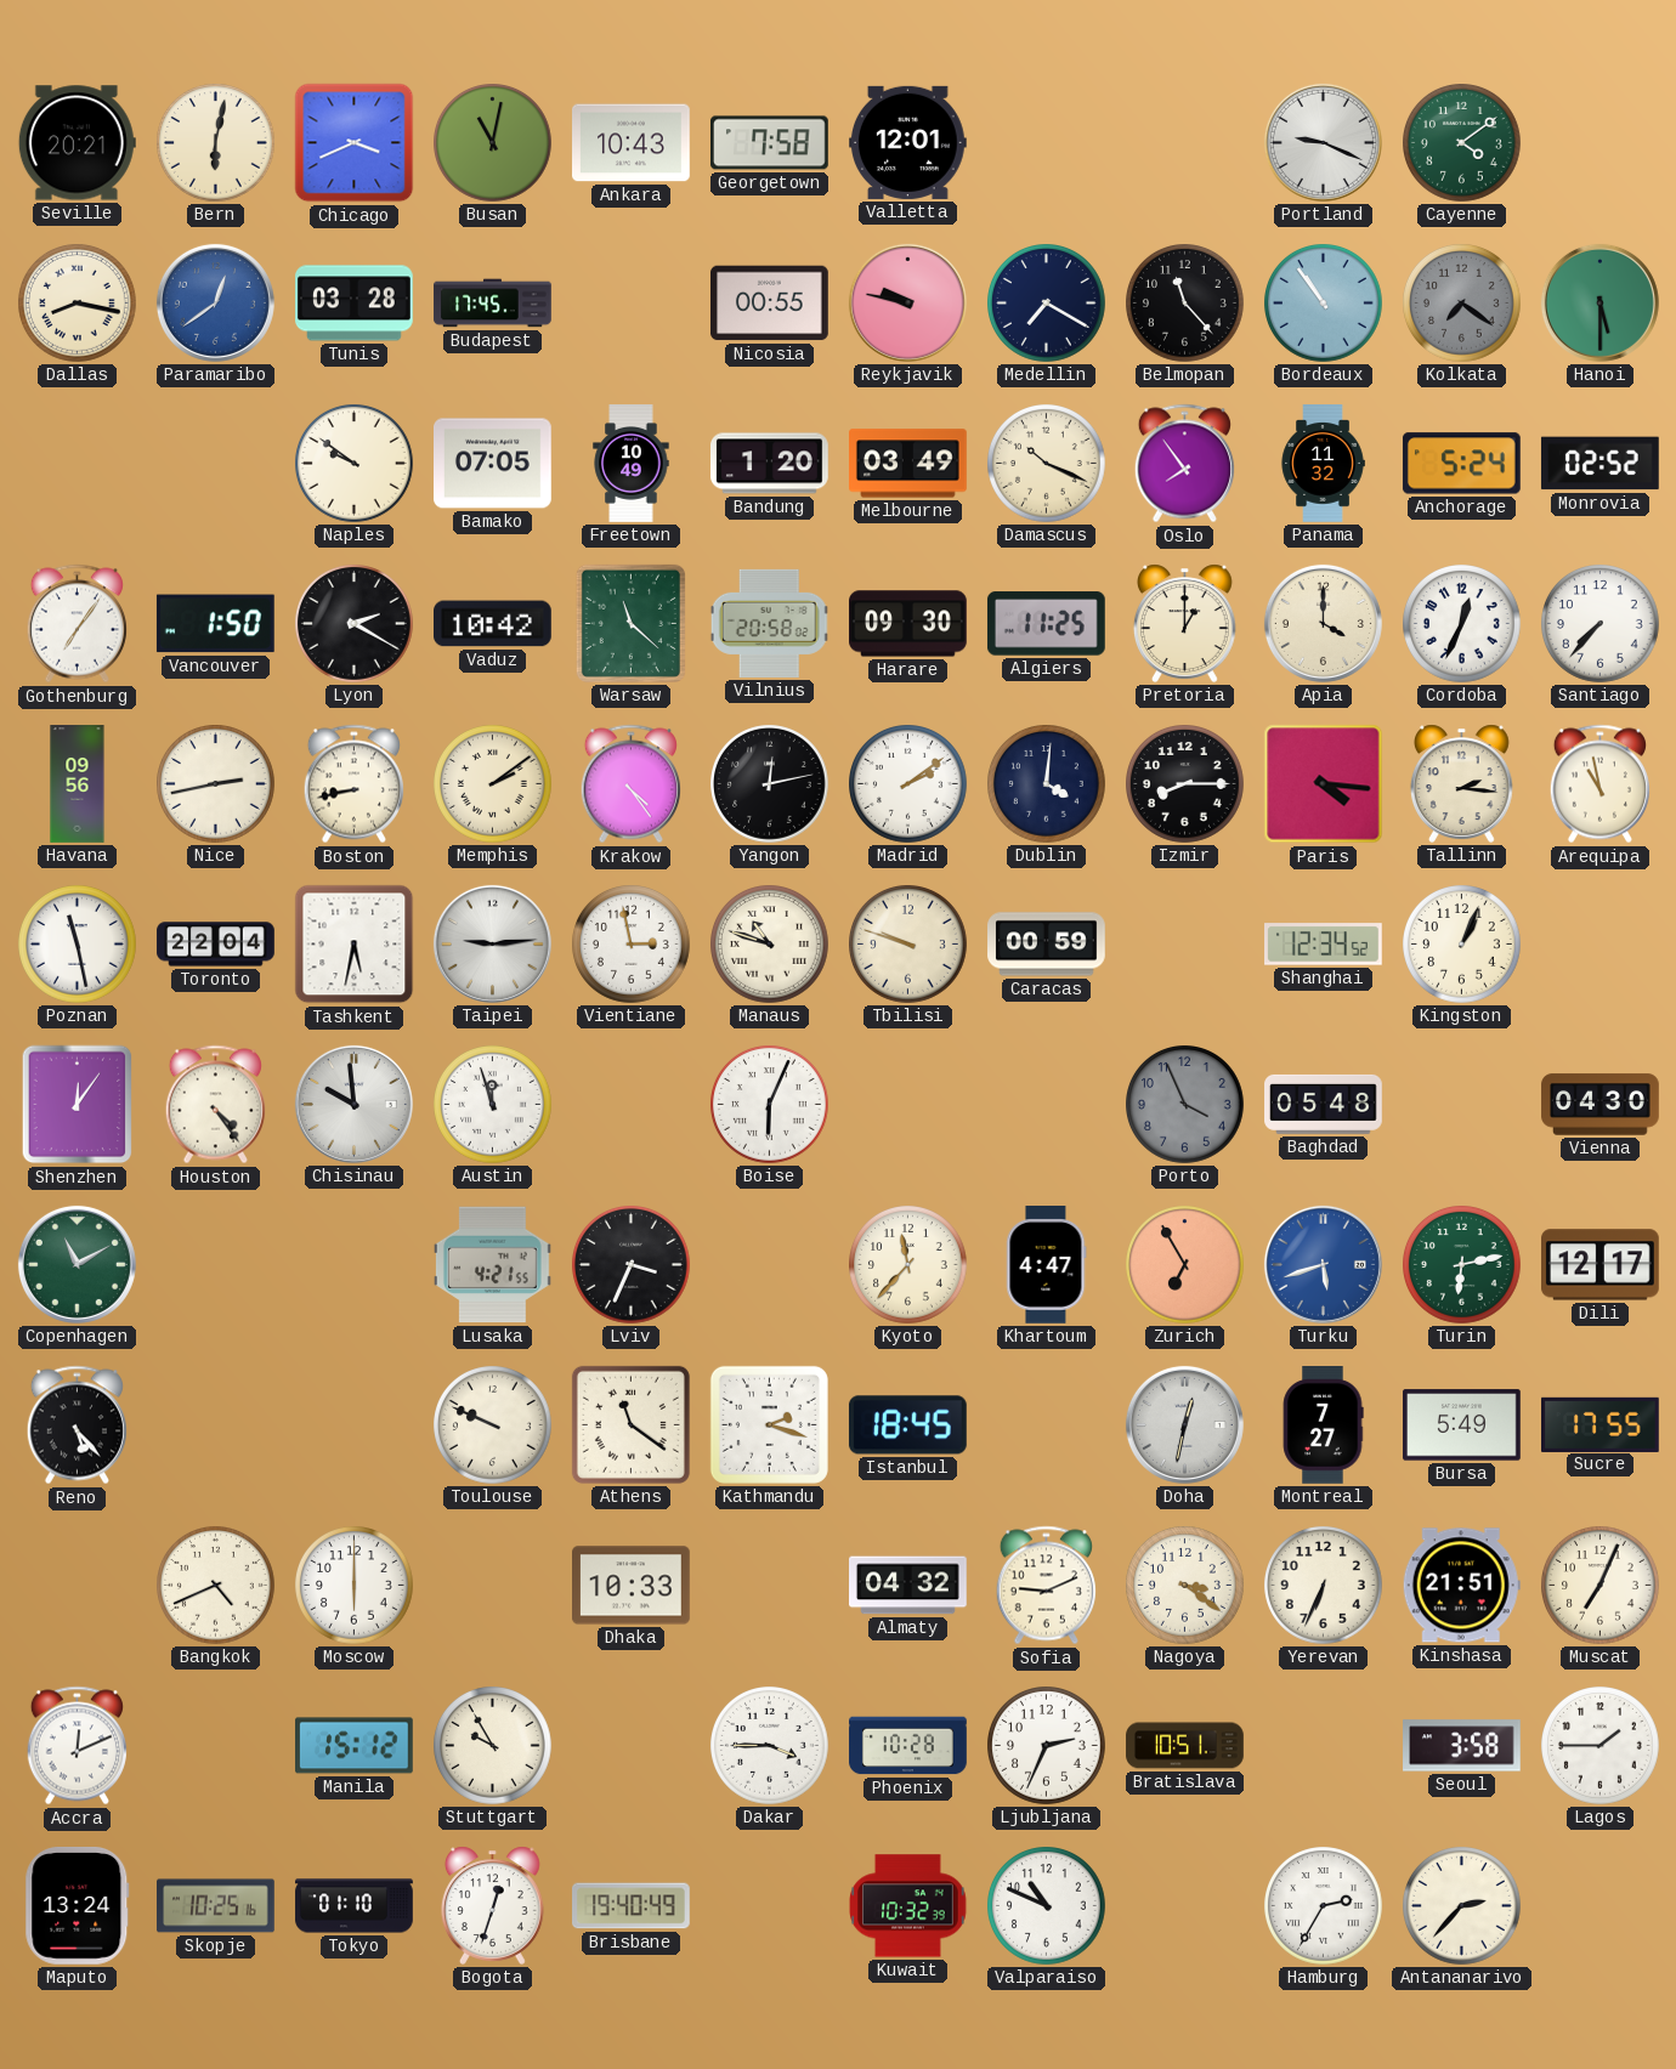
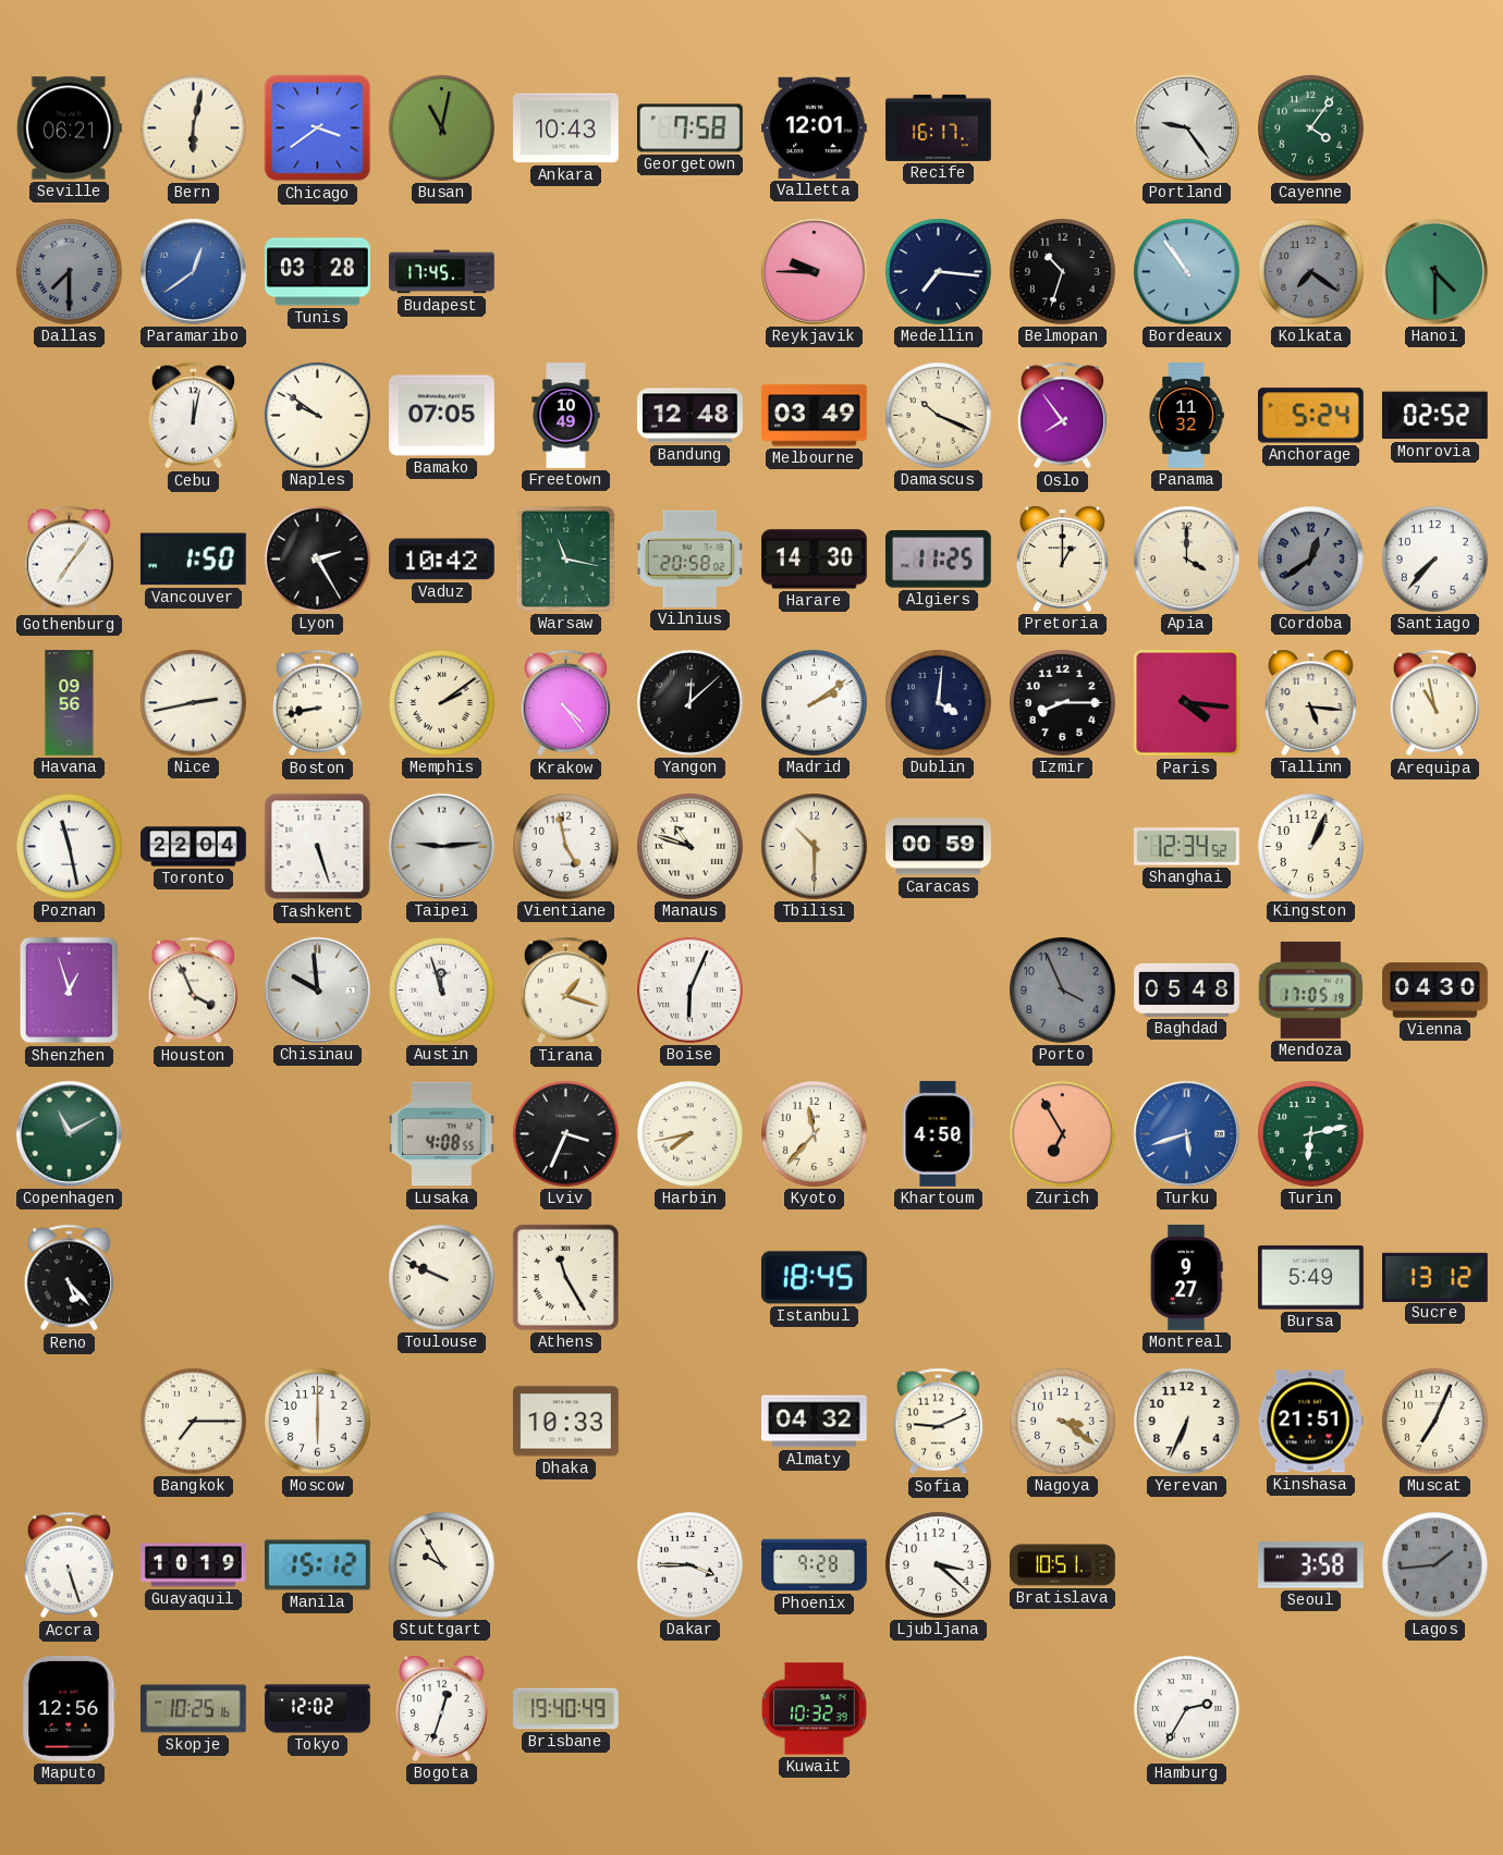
Seville: 20:21 -> 06:21 (69, 128)
Chicago: 3:41 -> 3:39 (318, 128)
Recife: none -> 16:17 (939, 127)
Portland: 9:19 -> 9:24 (1186, 127)
Cayenne: 4:09 -> 4:06 (1311, 128)
Dallas: 8:17 -> 7:30 (70, 272)
Dallas dial: cream -> grey (70, 272)
Nicosia: 00:55 -> none (770, 304)
Reykjavik: 9:47 -> 9:45 (814, 271)
Medellin: 7:20 -> 7:16 (939, 272)
Belmopan: 11:23 -> 10:33 (1063, 272)
Hanoi: 5:30 -> 4:30 (1434, 271)
Cebu: none -> 12:02 (193, 416)
Bandung: 1:20 -> 12:48 (691, 416)
Lyon: 2:20 -> 2:25 (318, 560)
Warsaw: 11:22 -> 11:17 (565, 558)
Harare: 09:30 -> 14:30 (815, 560)
Cordoba: 12:34 -> 12:39 (1311, 560)
Cordoba dial: white -> grey (1311, 560)
Yangon: 12:13 -> 12:08 (691, 703)
Tallinn: 2:16 -> 5:16 (1310, 702)
Tashkent: 5:32 -> 5:27 (318, 847)
Vientiane: 2:58 -> 4:58 (566, 847)
Tbilisi: 9:48 -> 10:30 (815, 847)
Shenzhen: 12:06 -> 12:57 (70, 991)
Houston: 4:24 -> 3:56 (193, 991)
Tirana: none -> 1:18 (565, 991)
Mendoza: none -> 17:05 (1310, 990)
Lusaka: 4:21 -> 4:08 (442, 1134)
Harbin: none -> 7:43 (691, 1134)
Khartoum: 4:47 -> 4:50 (939, 1134)
Dili: 12:17 -> none (1601, 1265)
Athens: 11:21 -> 11:25 (565, 1277)
Kathmandu: 2:18 -> none (769, 1424)
Doha: 12:32 -> none (1184, 1424)
Montreal: 7:27 -> 9:27 (1186, 1278)
Sucre: 17:55 -> 13:12 (1435, 1277)
Bangkok: 4:41 -> 7:15 (194, 1422)
Accra: 12:11 -> 5:27 (69, 1565)
Guayaquil: none -> 10:19 (194, 1565)
Phoenix: 10:28 -> 9:28 (815, 1565)
Ljubljana: 2:34 -> 3:22 (939, 1565)
Lagos: 1:45 -> 1:44 (1435, 1565)
Lagos dial: white -> grey (1435, 1565)
Maputo: 13:24 -> 12:56 (70, 1709)
Tokyo: 01:10 -> 12:02 (318, 1709)
Valparaiso: 10:49 -> none (1047, 1906)
Antananarivo: 2:37 -> none (1462, 1906)
